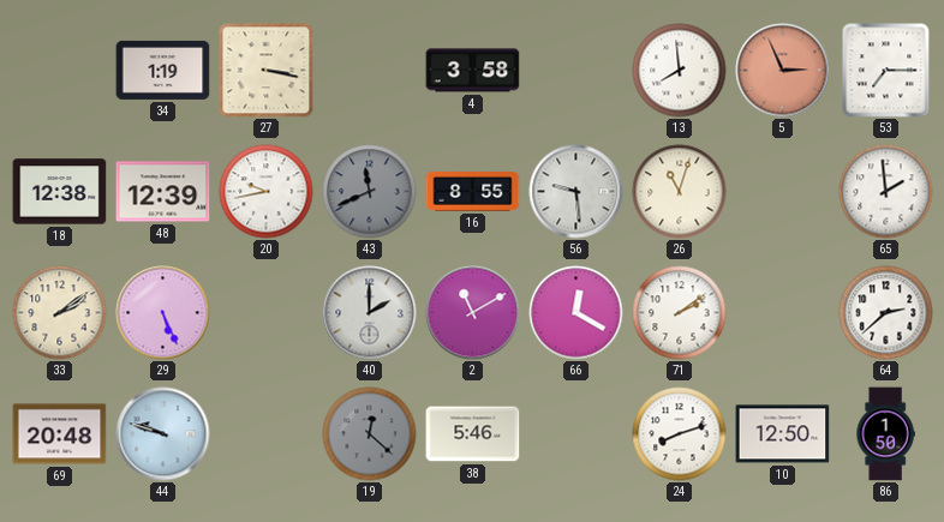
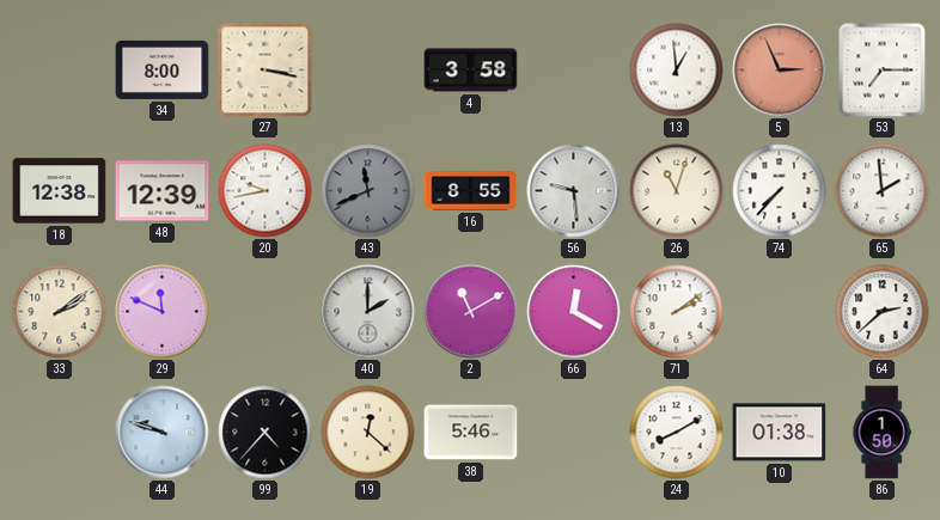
34: 1:19 -> 8:00 (163, 69)
13: 7:59 -> 12:59 (677, 71)
74: none -> 7:37 (780, 191)
29: 5:26 -> 11:49 (163, 312)
69: 20:48 -> none (60, 434)
99: none -> 4:37 (265, 433)
19 dial: grey -> cream (368, 433)
24: 8:12 -> 8:10 (677, 433)
10: 12:50 -> 01:38 (780, 433)
